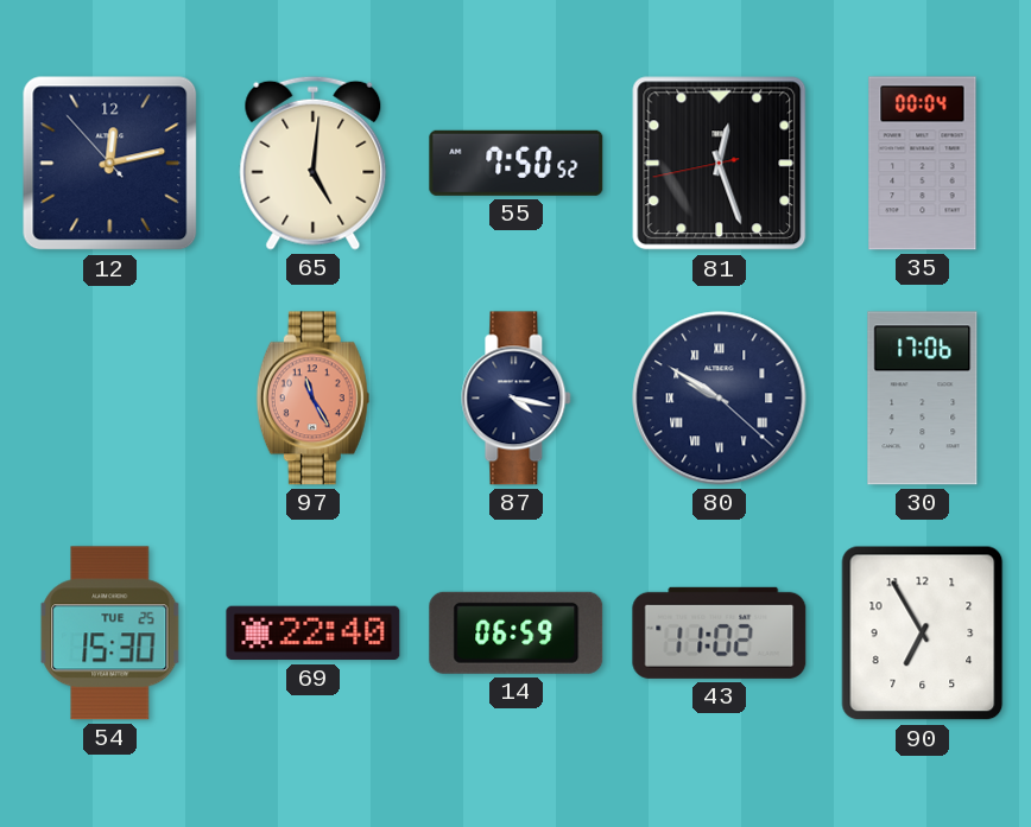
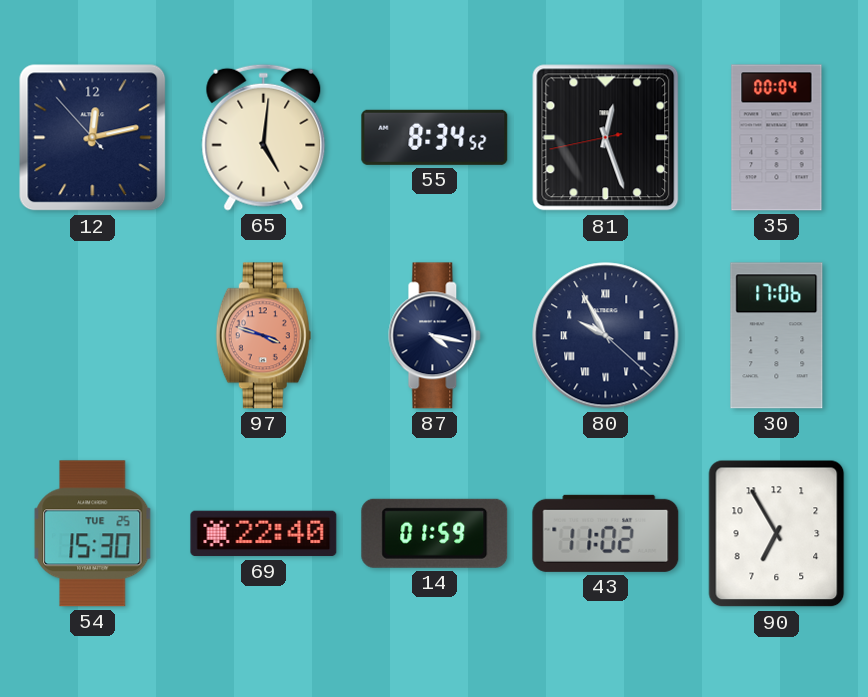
55: 7:50 -> 8:34 (435, 137)
97: 11:25 -> 3:48 (263, 336)
80: 9:50 -> 9:55 (606, 336)
14: 06:59 -> 01:59 (435, 533)
